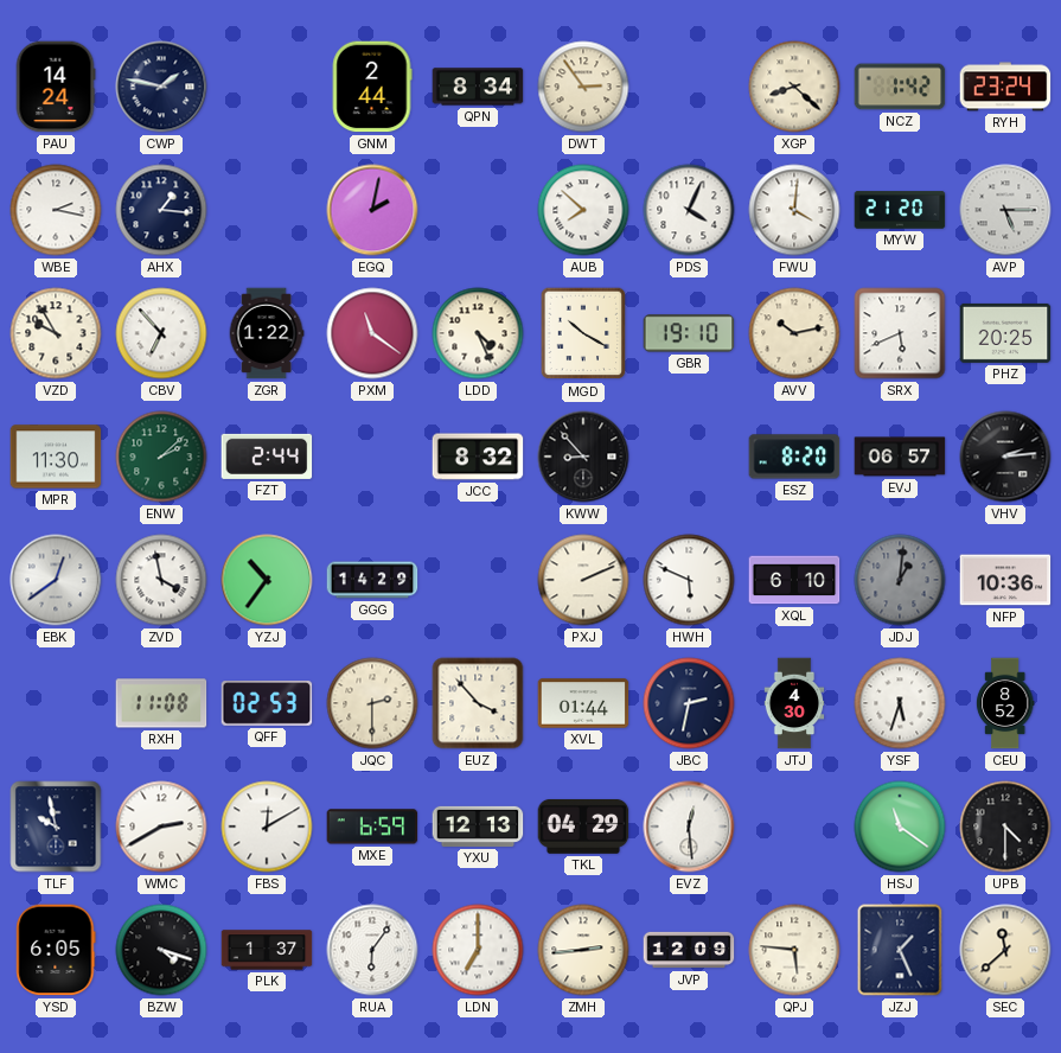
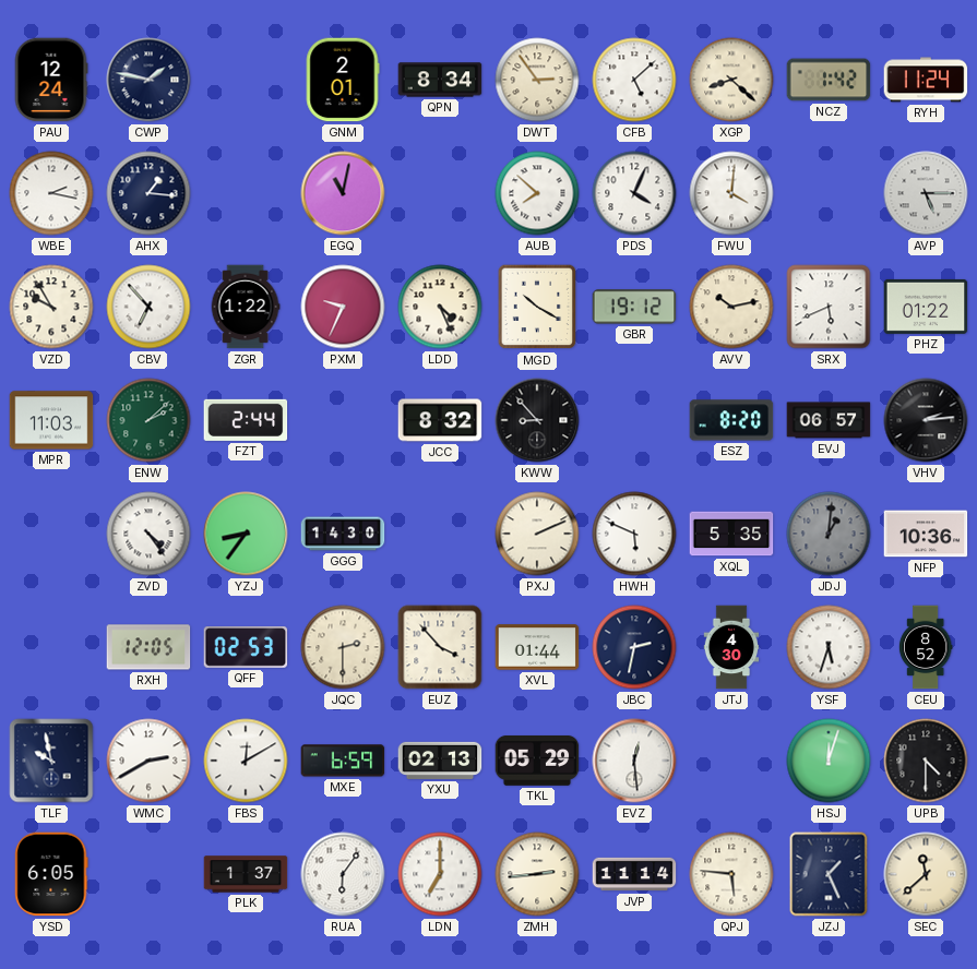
PAU: 14:24 -> 12:24 (51, 80)
GNM: 2:44 -> 2:01 (343, 80)
CFB: none -> 5:08 (634, 80)
RYH: 23:24 -> 11:24 (926, 80)
EGQ: 2:02 -> 11:02 (343, 193)
MYW: 21:20 -> none (900, 210)
PXM: 11:21 -> 9:34 (343, 307)
GBR: 19:10 -> 19:12 (634, 307)
PHZ: 20:25 -> 01:22 (926, 307)
MPR: 11:30 -> 11:03 (51, 420)
EBK: 12:39 -> none (56, 580)
ZVD: 3:58 -> 4:24 (148, 534)
YZJ: 10:36 -> 8:36 (246, 534)
GGG: 14:29 -> 14:30 (343, 534)
XQL: 6:10 -> 5:35 (731, 534)
RXH: 11:08 -> 12:05 (148, 647)
YXU: 12:13 -> 02:13 (440, 761)
TKL: 04:29 -> 05:29 (537, 761)
HSJ: 11:21 -> 12:03 (829, 761)
BZW: 4:18 -> none (161, 950)
JVP: 12:09 -> 11:14 (634, 874)
